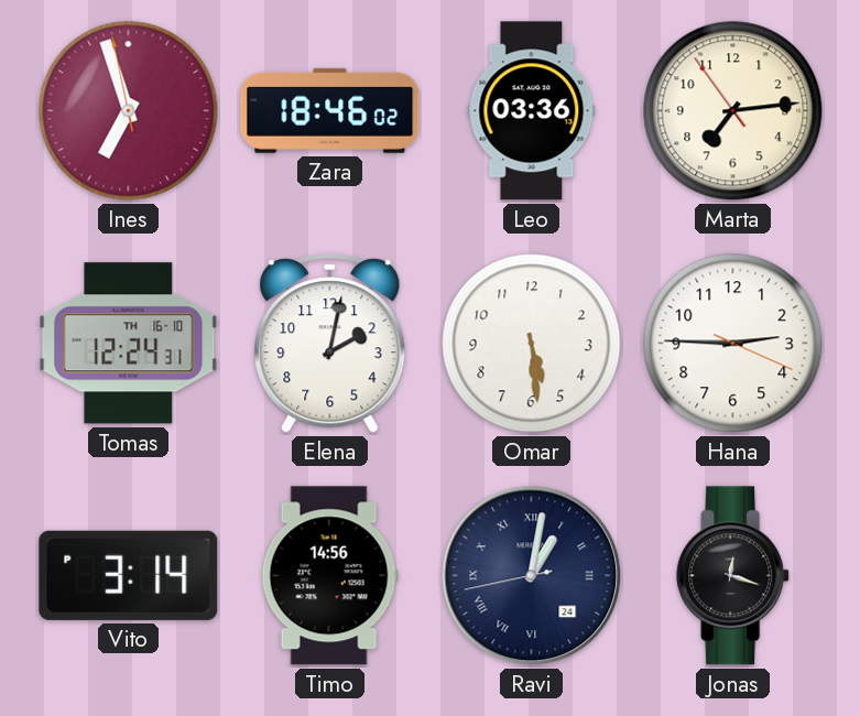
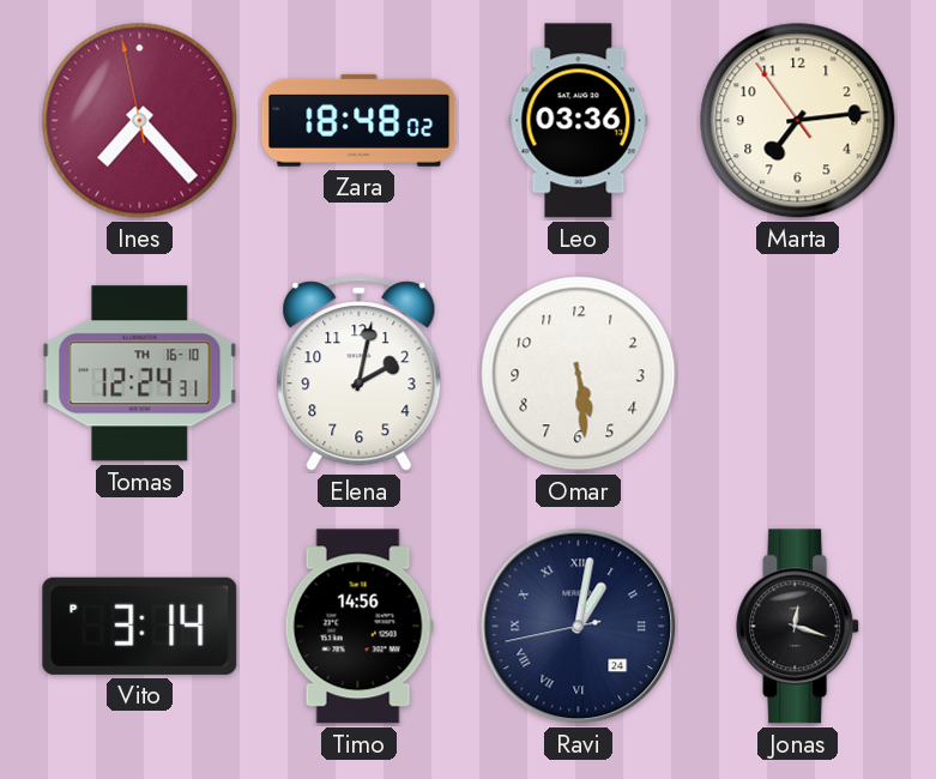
Ines: 6:56 -> 7:22 (140, 121)
Zara: 18:46 -> 18:48 (360, 120)
Hana: 2:45 -> none (733, 344)
